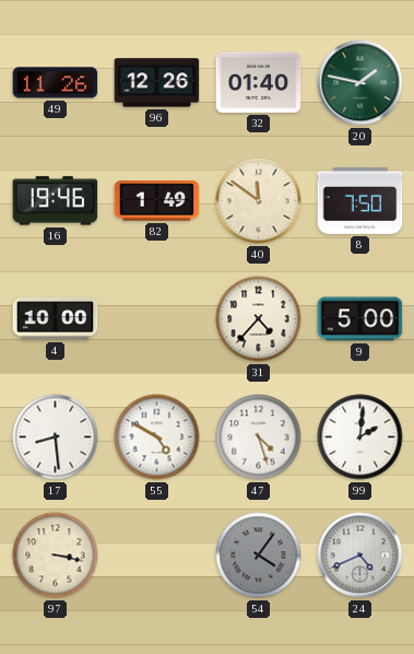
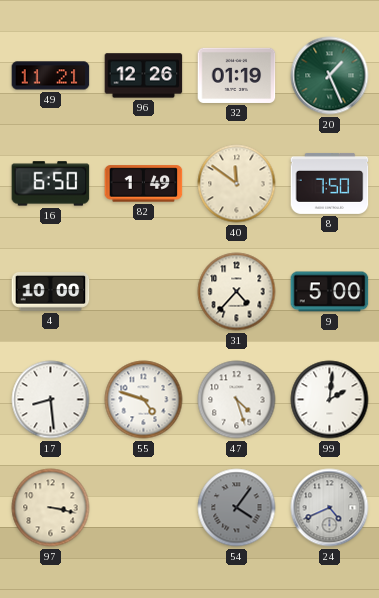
49: 11:26 -> 11:21 (51, 76)
32: 01:40 -> 01:19 (237, 75)
20: 1:47 -> 1:26 (330, 76)
16: 19:46 -> 6:50 (51, 184)
55: 4:50 -> 4:48 (144, 400)
